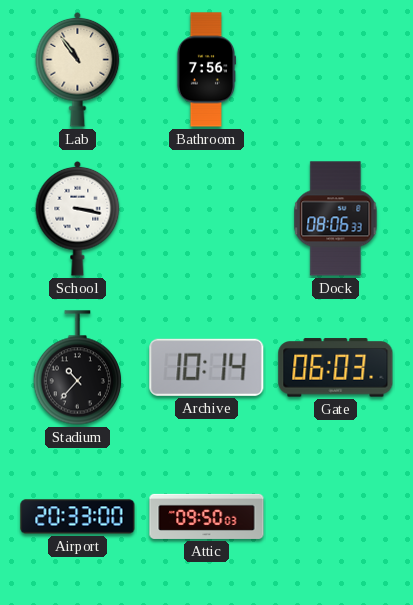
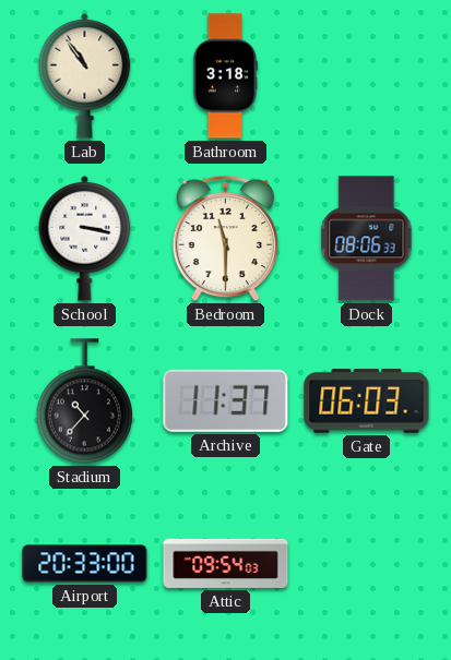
Bathroom: 7:56 -> 3:18 (224, 76)
Bedroom: none -> 11:30 (225, 239)
Archive: 10:14 -> 11:37 (226, 400)
Attic: 09:50 -> 09:54 (226, 563)
